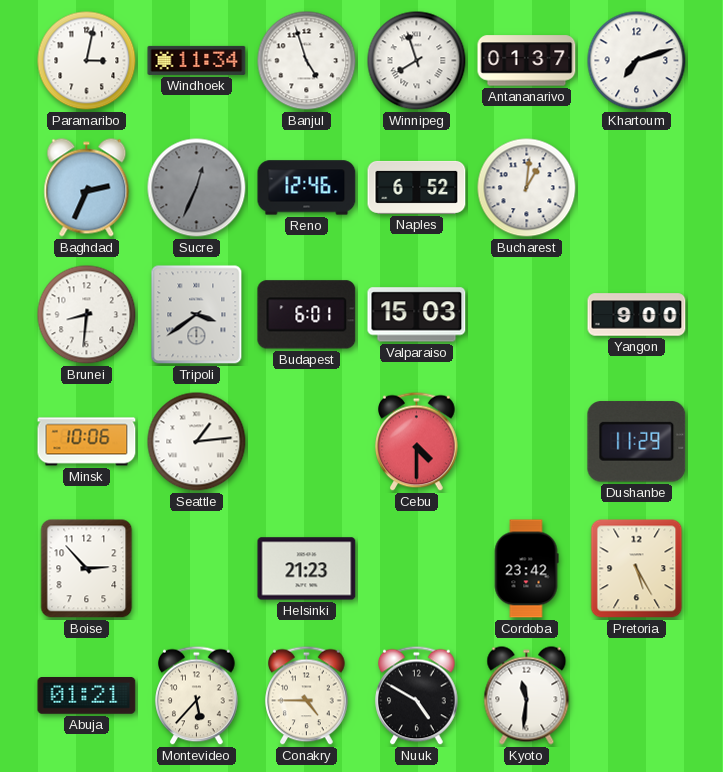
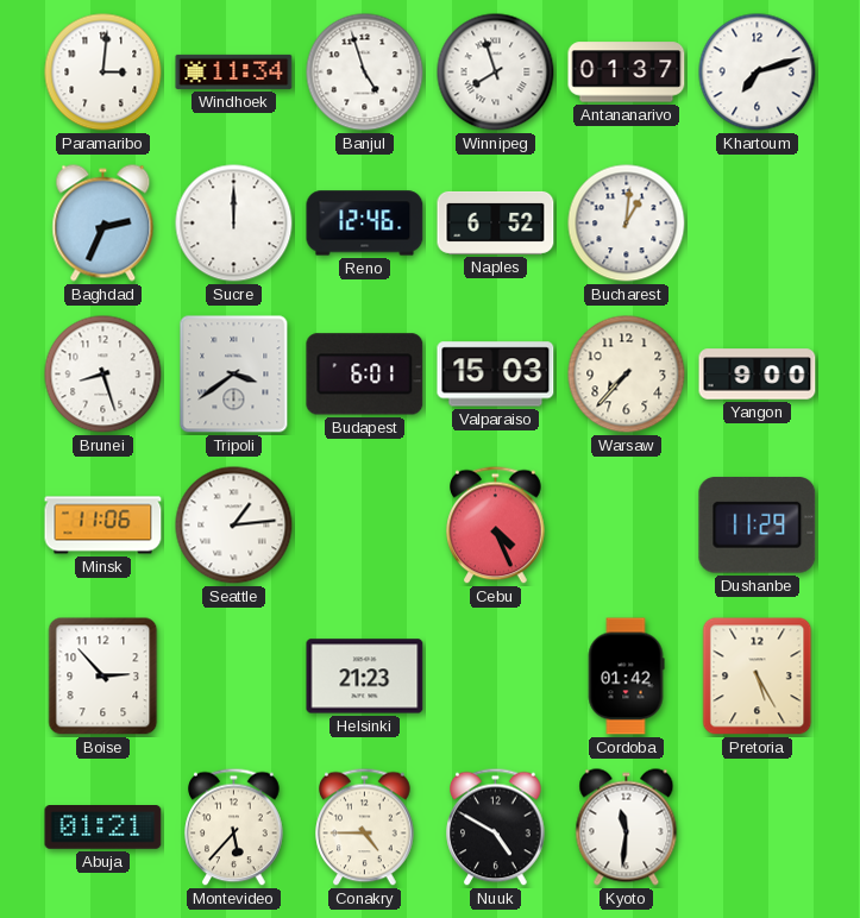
Paramaribo: 3:02 -> 3:01 (103, 73)
Sucre: 12:34 -> 12:00 (234, 224)
Sucre dial: grey -> white (234, 224)
Brunei: 8:31 -> 8:27 (103, 375)
Warsaw: none -> 7:37 (627, 375)
Minsk: 10:06 -> 11:06 (103, 526)
Cebu: 4:30 -> 4:26 (496, 526)
Cordoba: 23:42 -> 01:42 (626, 677)
